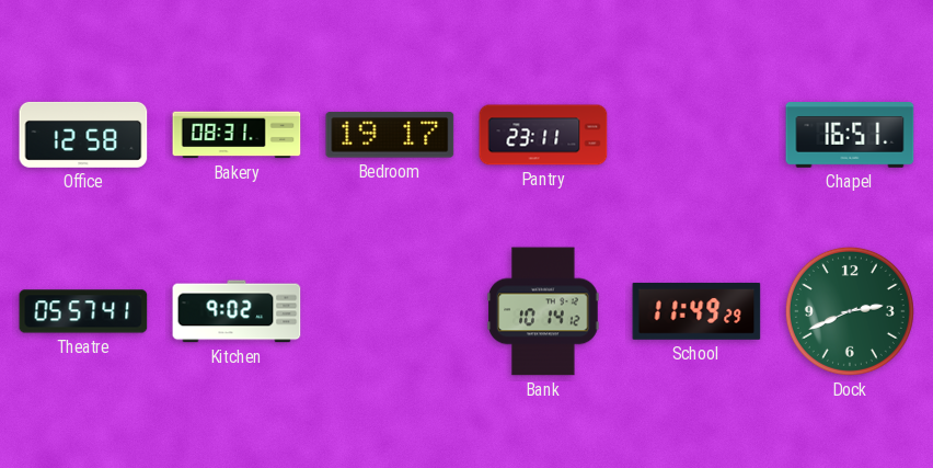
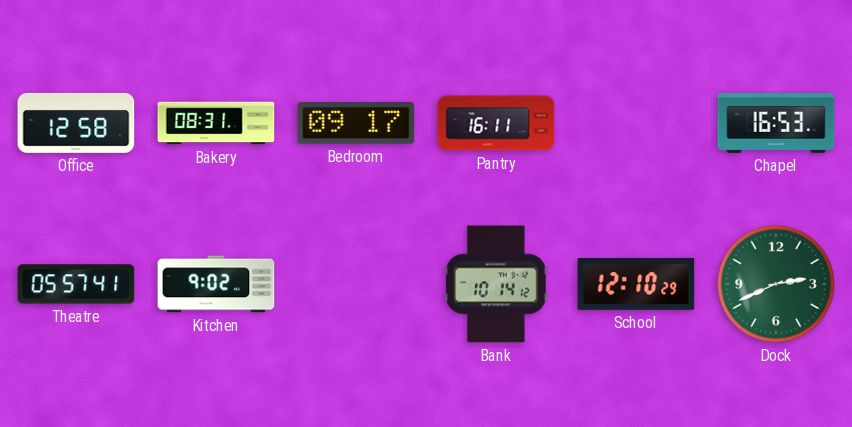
Bedroom: 19:17 -> 09:17 (356, 123)
Pantry: 23:11 -> 16:11 (496, 123)
Chapel: 16:51 -> 16:53 (776, 123)
School: 11:49 -> 12:10 (636, 284)
